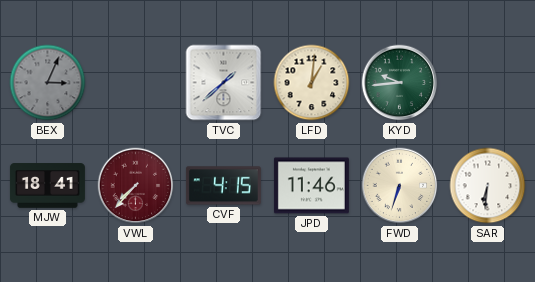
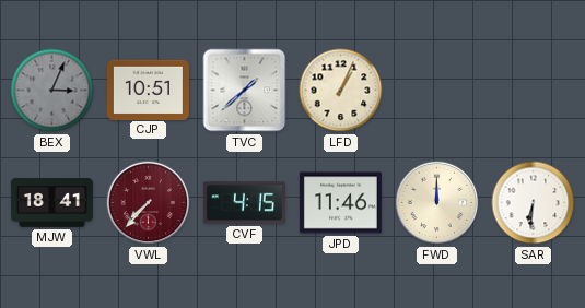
CJP: none -> 10:51 (148, 90)
LFD: 1:01 -> 1:04 (341, 91)
KYD: 9:44 -> none (400, 83)
FWD: 6:33 -> 12:00 (437, 203)
